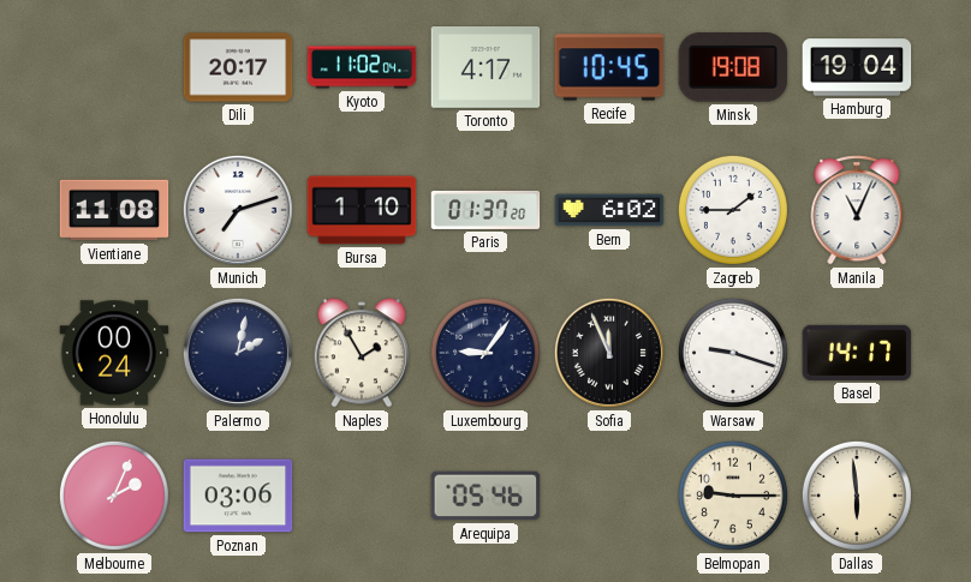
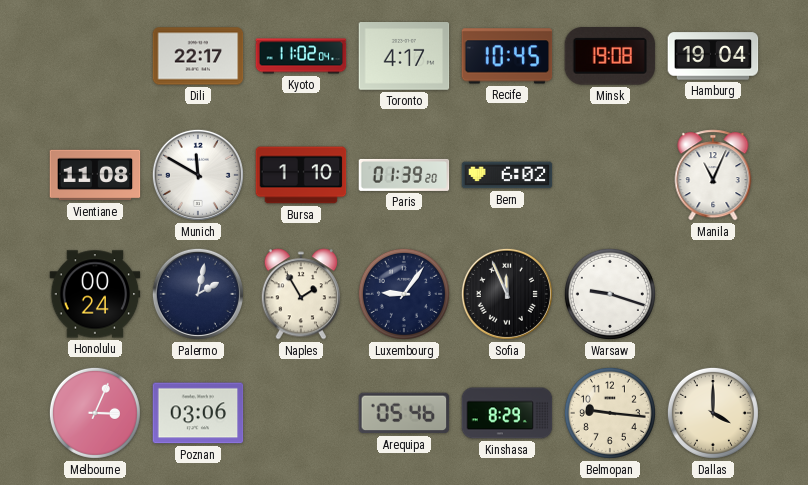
Dili: 20:17 -> 22:17 (198, 56)
Munich: 7:12 -> 11:50 (198, 175)
Paris: 01:37 -> 01:39 (404, 175)
Zagreb: 1:45 -> none (733, 210)
Basel: 14:17 -> none (857, 353)
Melbourne: 2:04 -> 3:04 (95, 413)
Kinshasa: none -> 8:29 (507, 413)
Belmopan: 9:15 -> 9:16 (610, 413)
Dallas: 5:59 -> 4:00 (713, 413)
